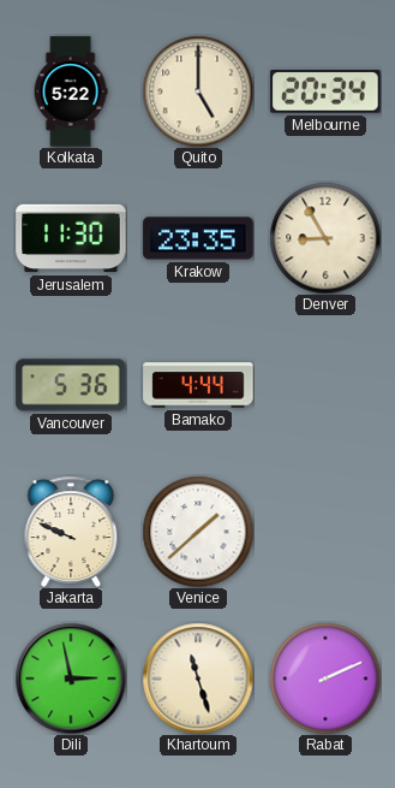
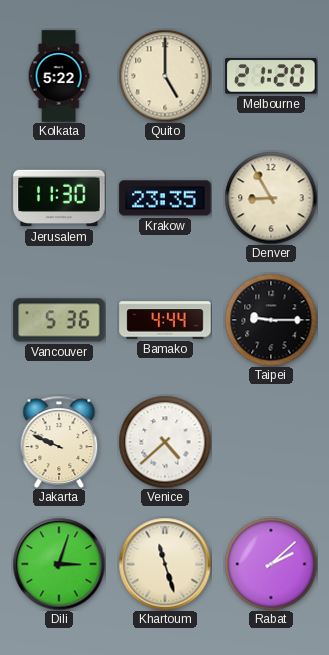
Melbourne: 20:34 -> 21:20 (271, 76)
Taipei: none -> 9:15 (271, 320)
Venice: 1:38 -> 4:38 (165, 442)
Dili: 2:58 -> 3:03 (59, 564)
Rabat: 2:11 -> 2:08 (271, 564)
